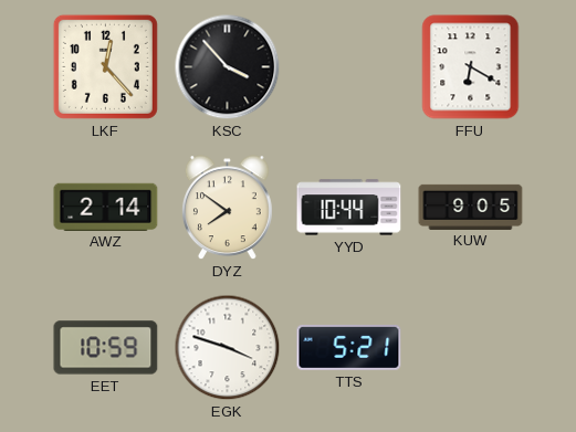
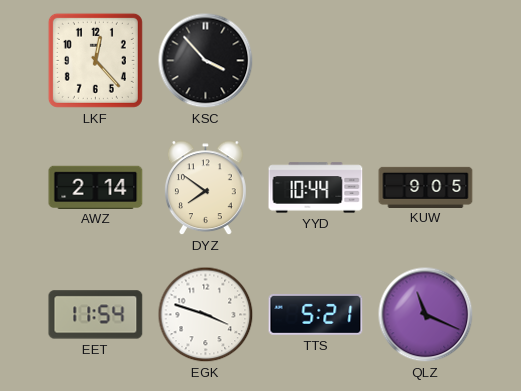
FFU: 6:20 -> none (471, 67)
EET: 10:59 -> 11:54 (96, 315)
QLZ: none -> 11:19 (426, 315)
